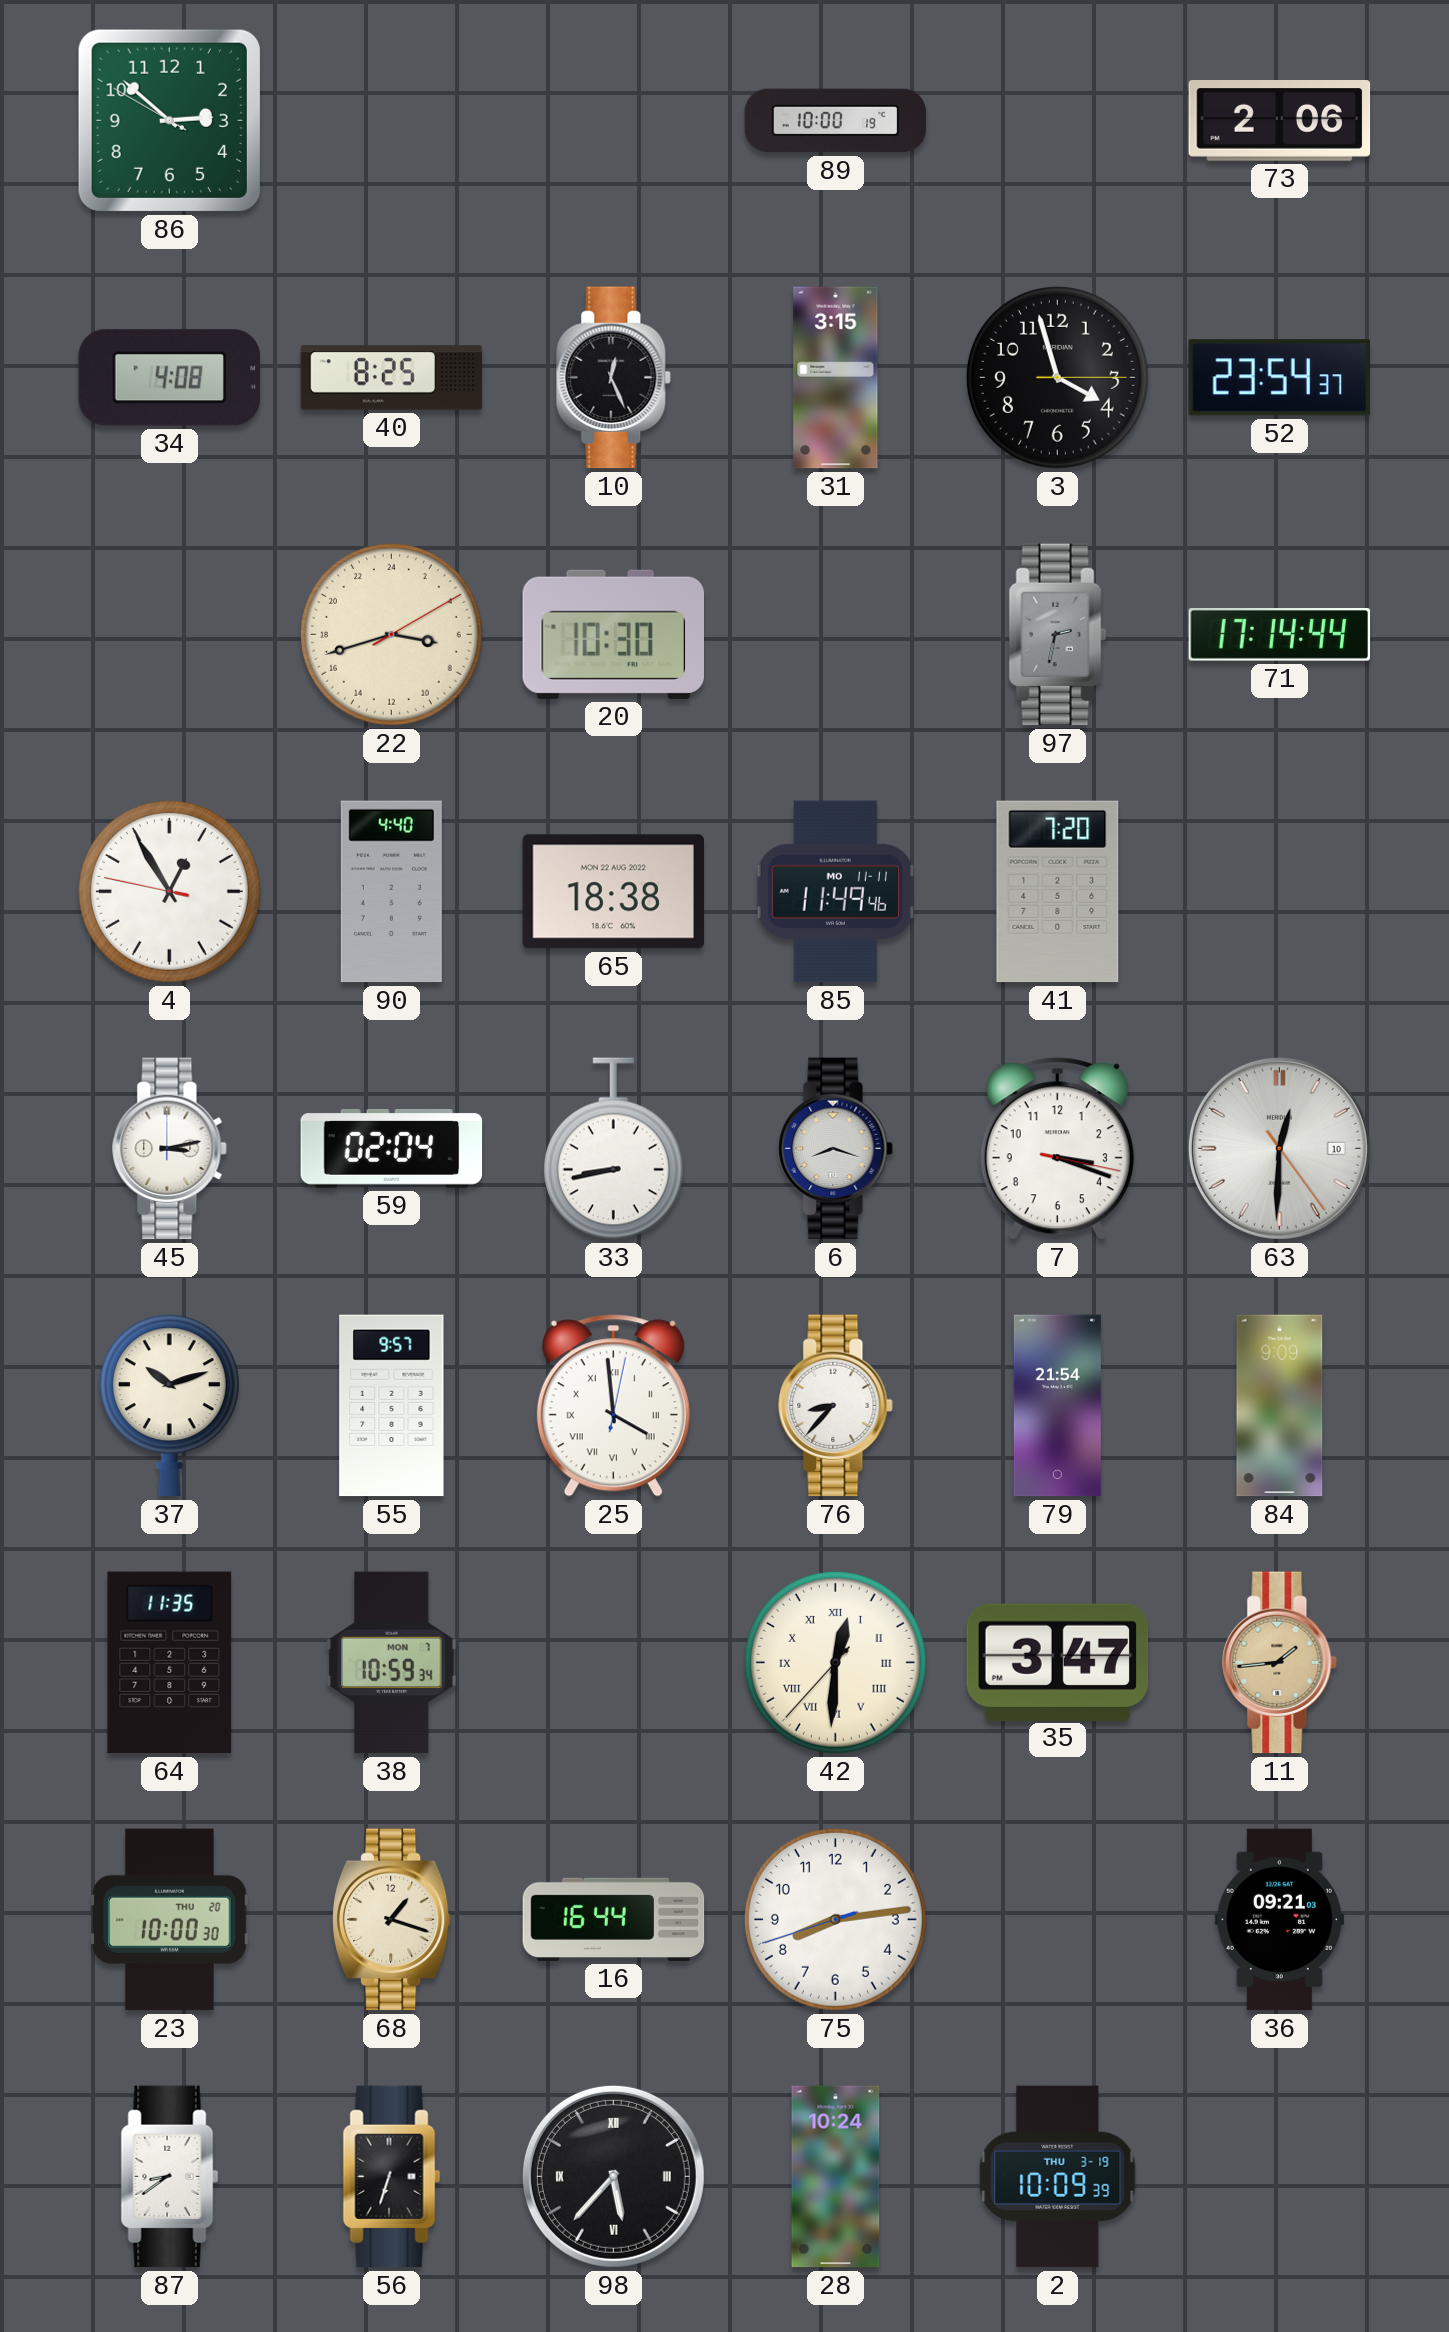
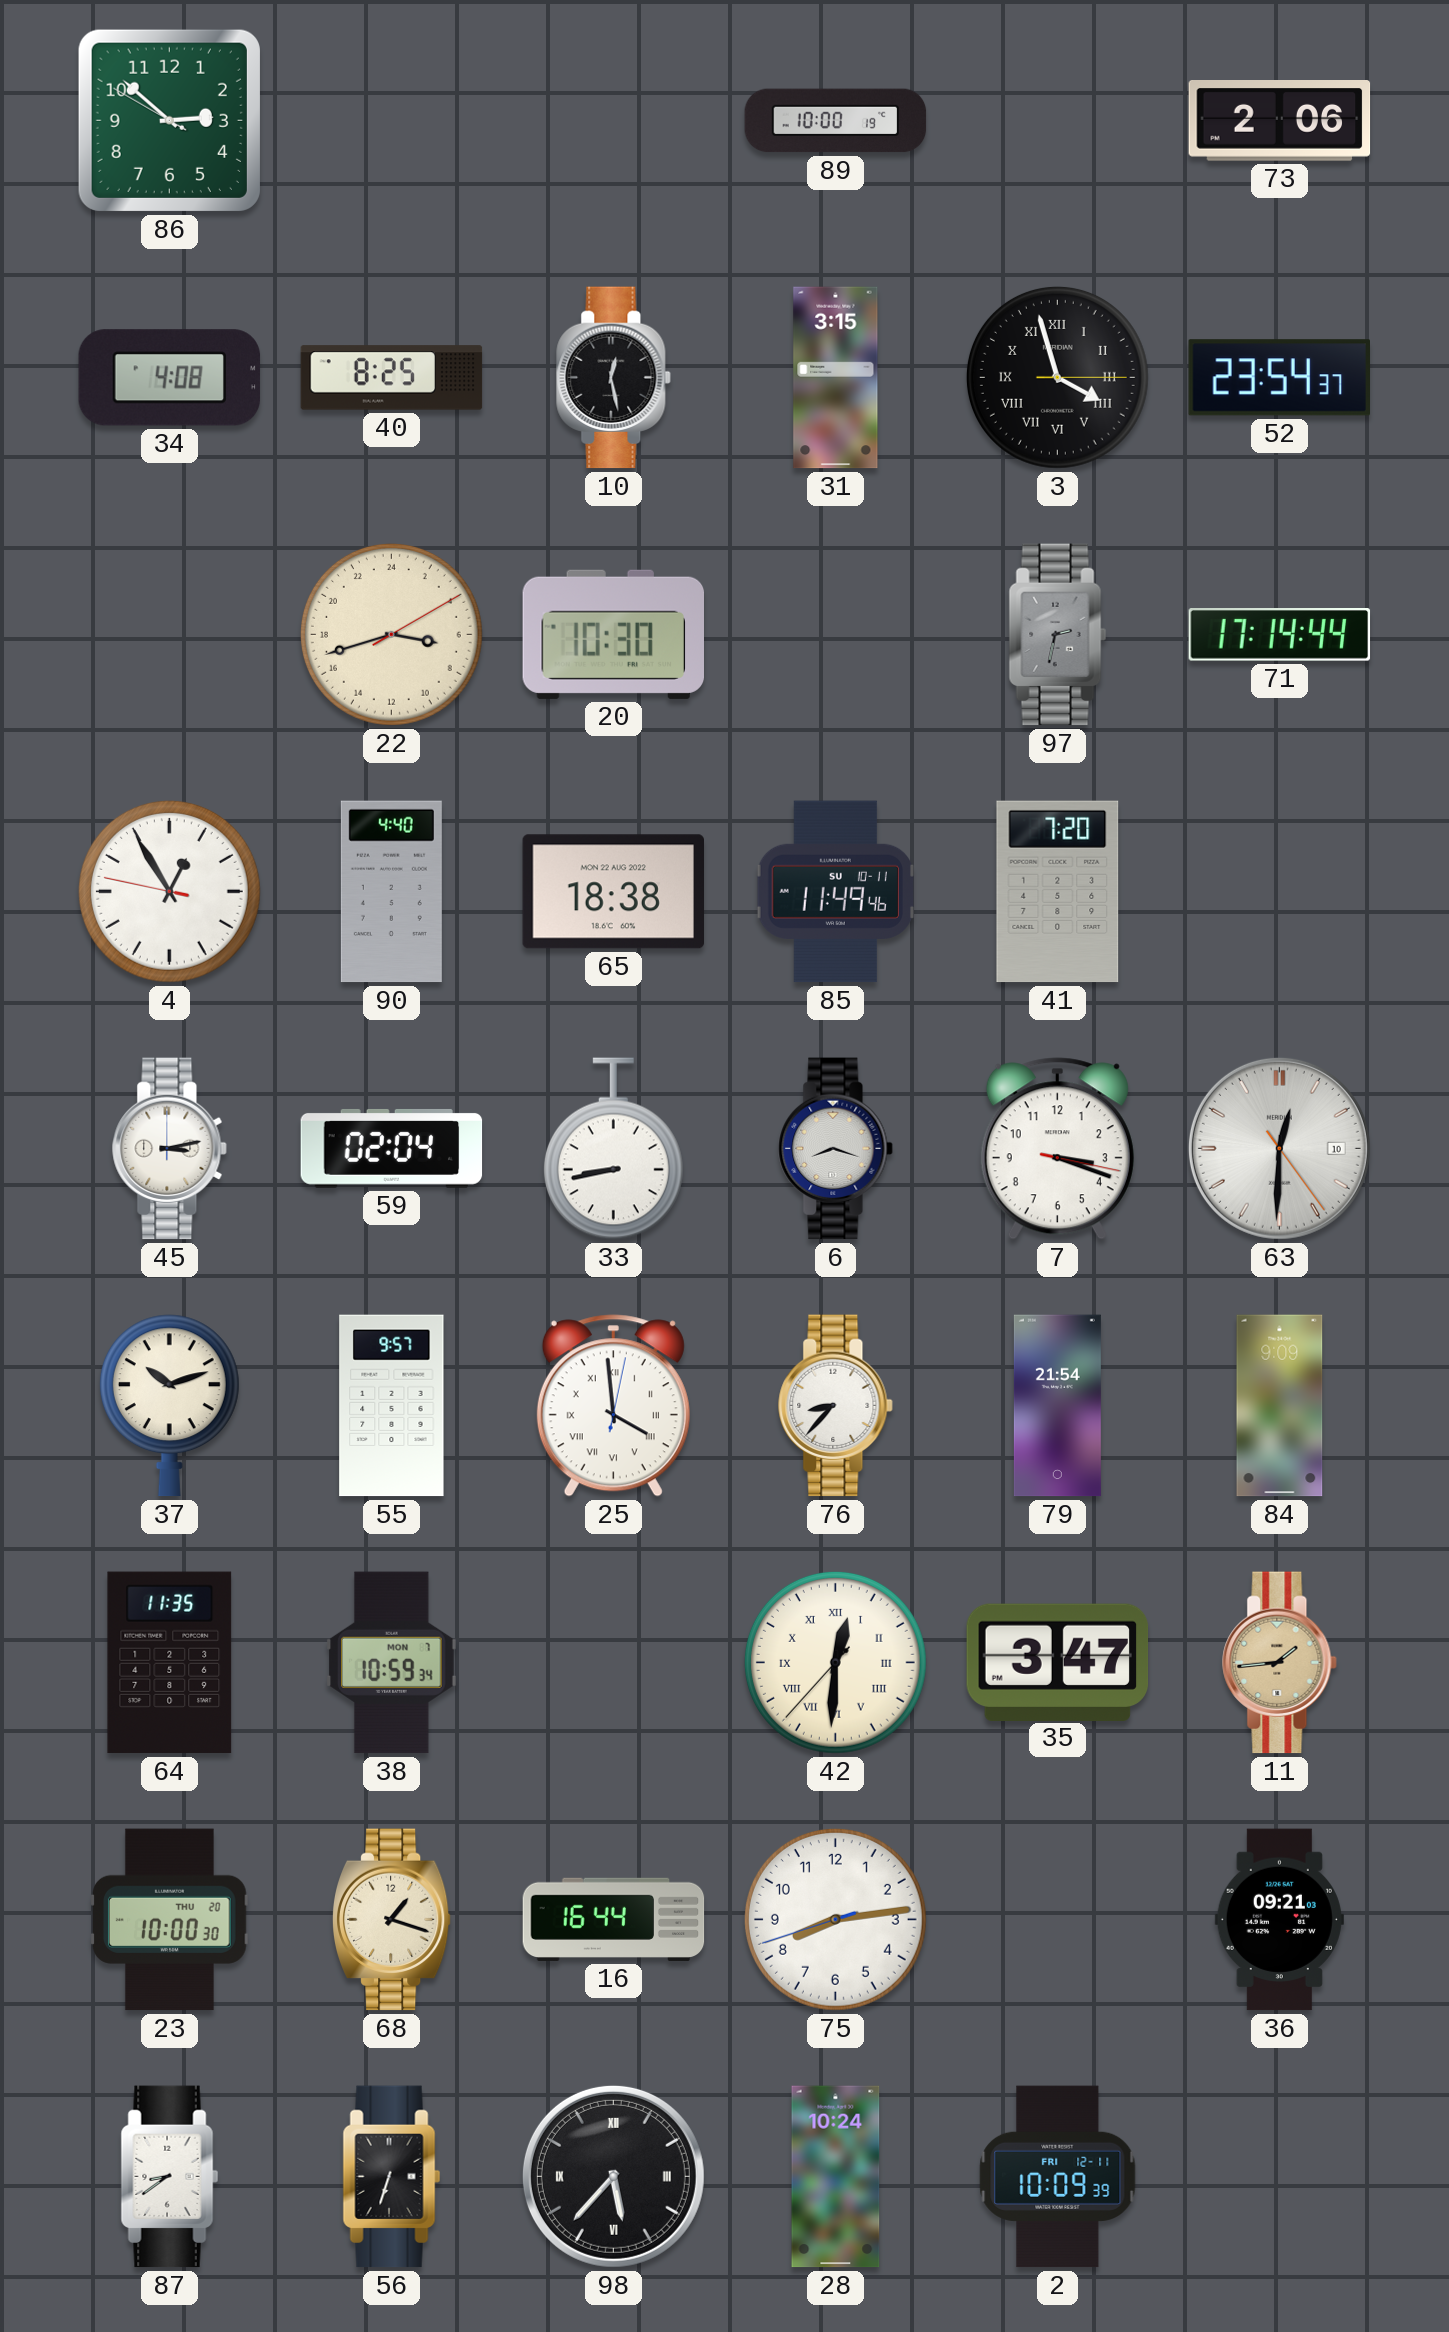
10: 12:26 -> 12:28 (614, 378)
3 numerals: Arabic -> Roman (1057, 377)
85 date: MO 11-11 -> SU 10-11 (835, 892)
2 date: THU 3-19 -> FRI 12-11 (1058, 2177)
